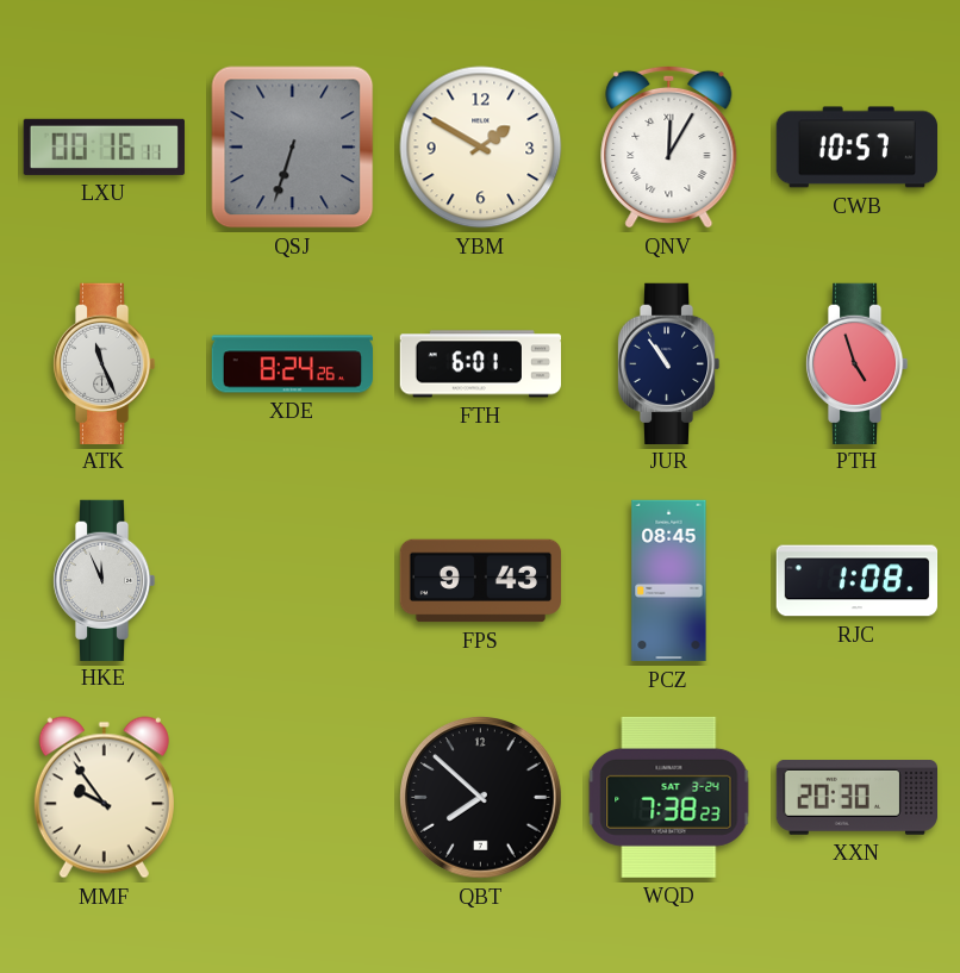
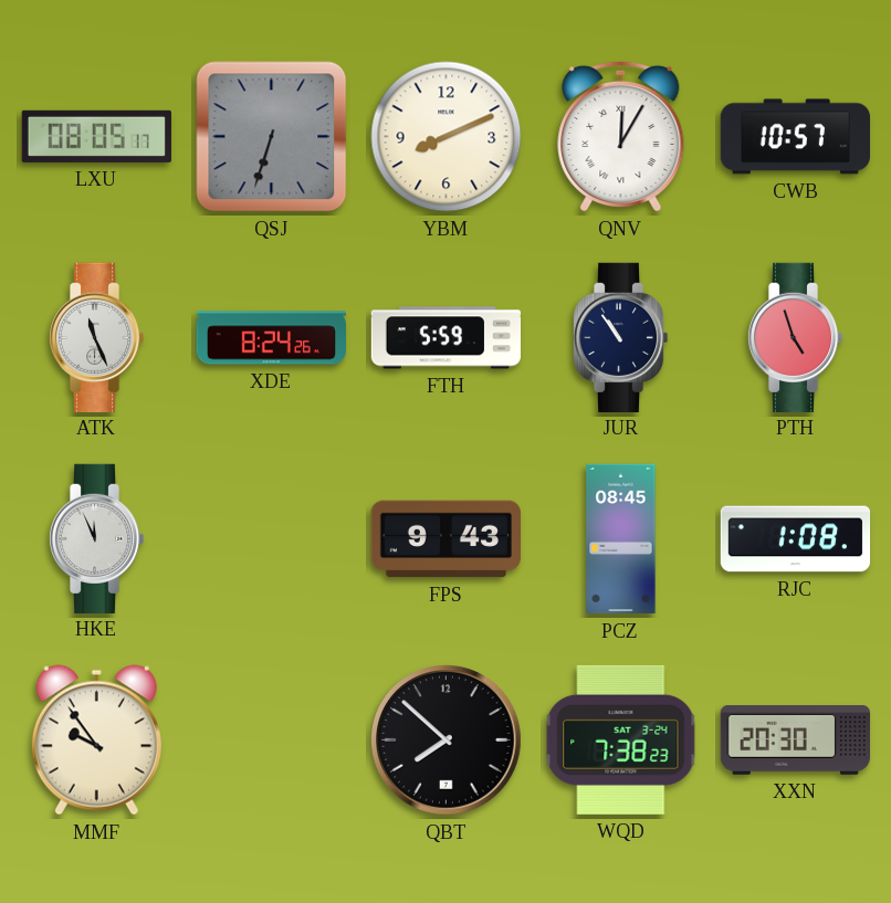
LXU: 00:16 -> 08:05 (96, 136)
YBM: 1:50 -> 8:11 (447, 137)
FTH: 6:01 -> 5:59 (445, 338)
